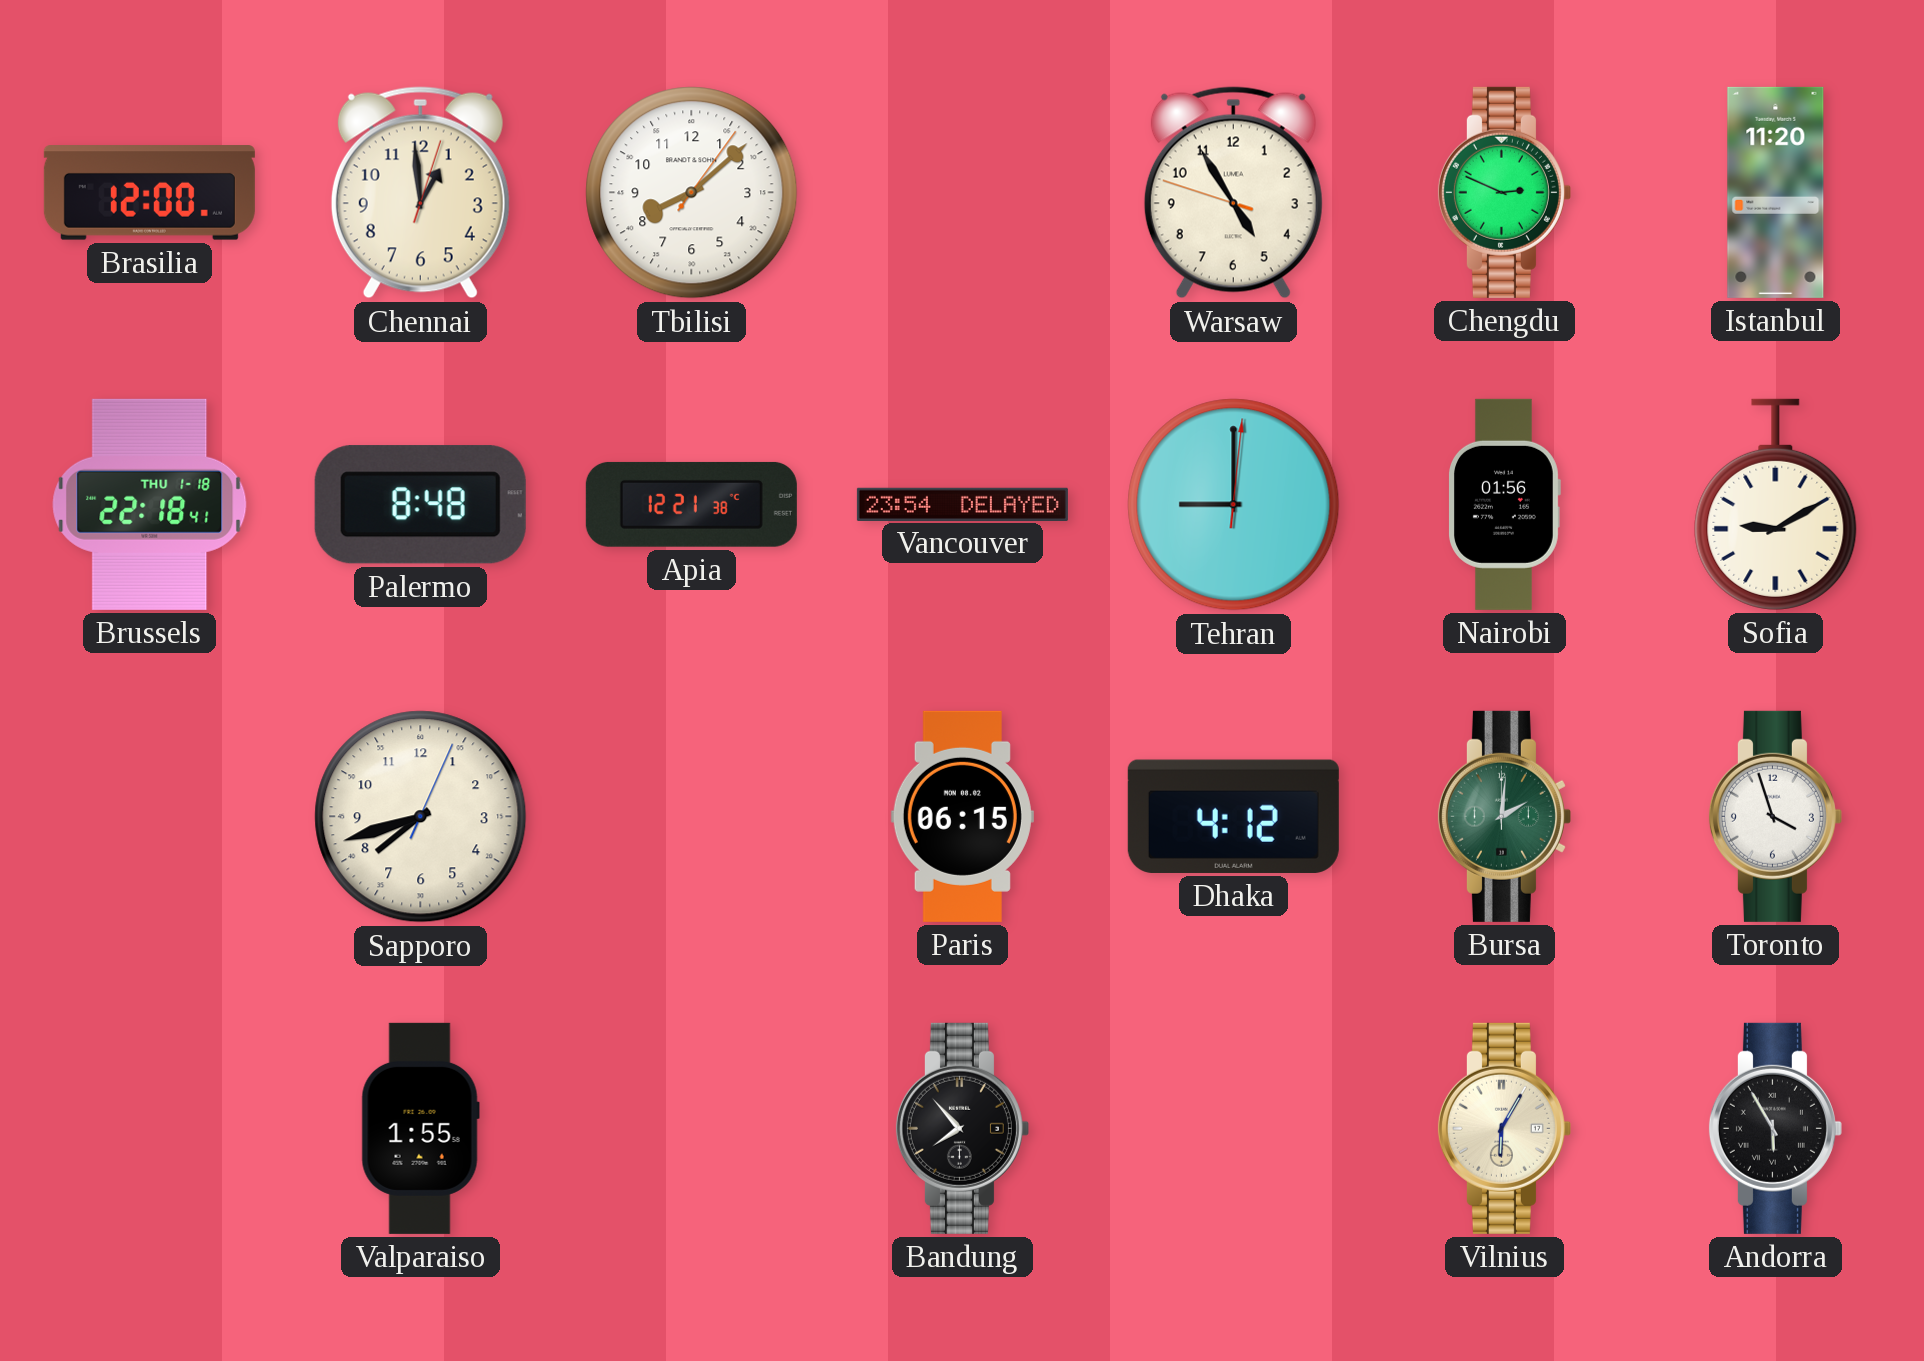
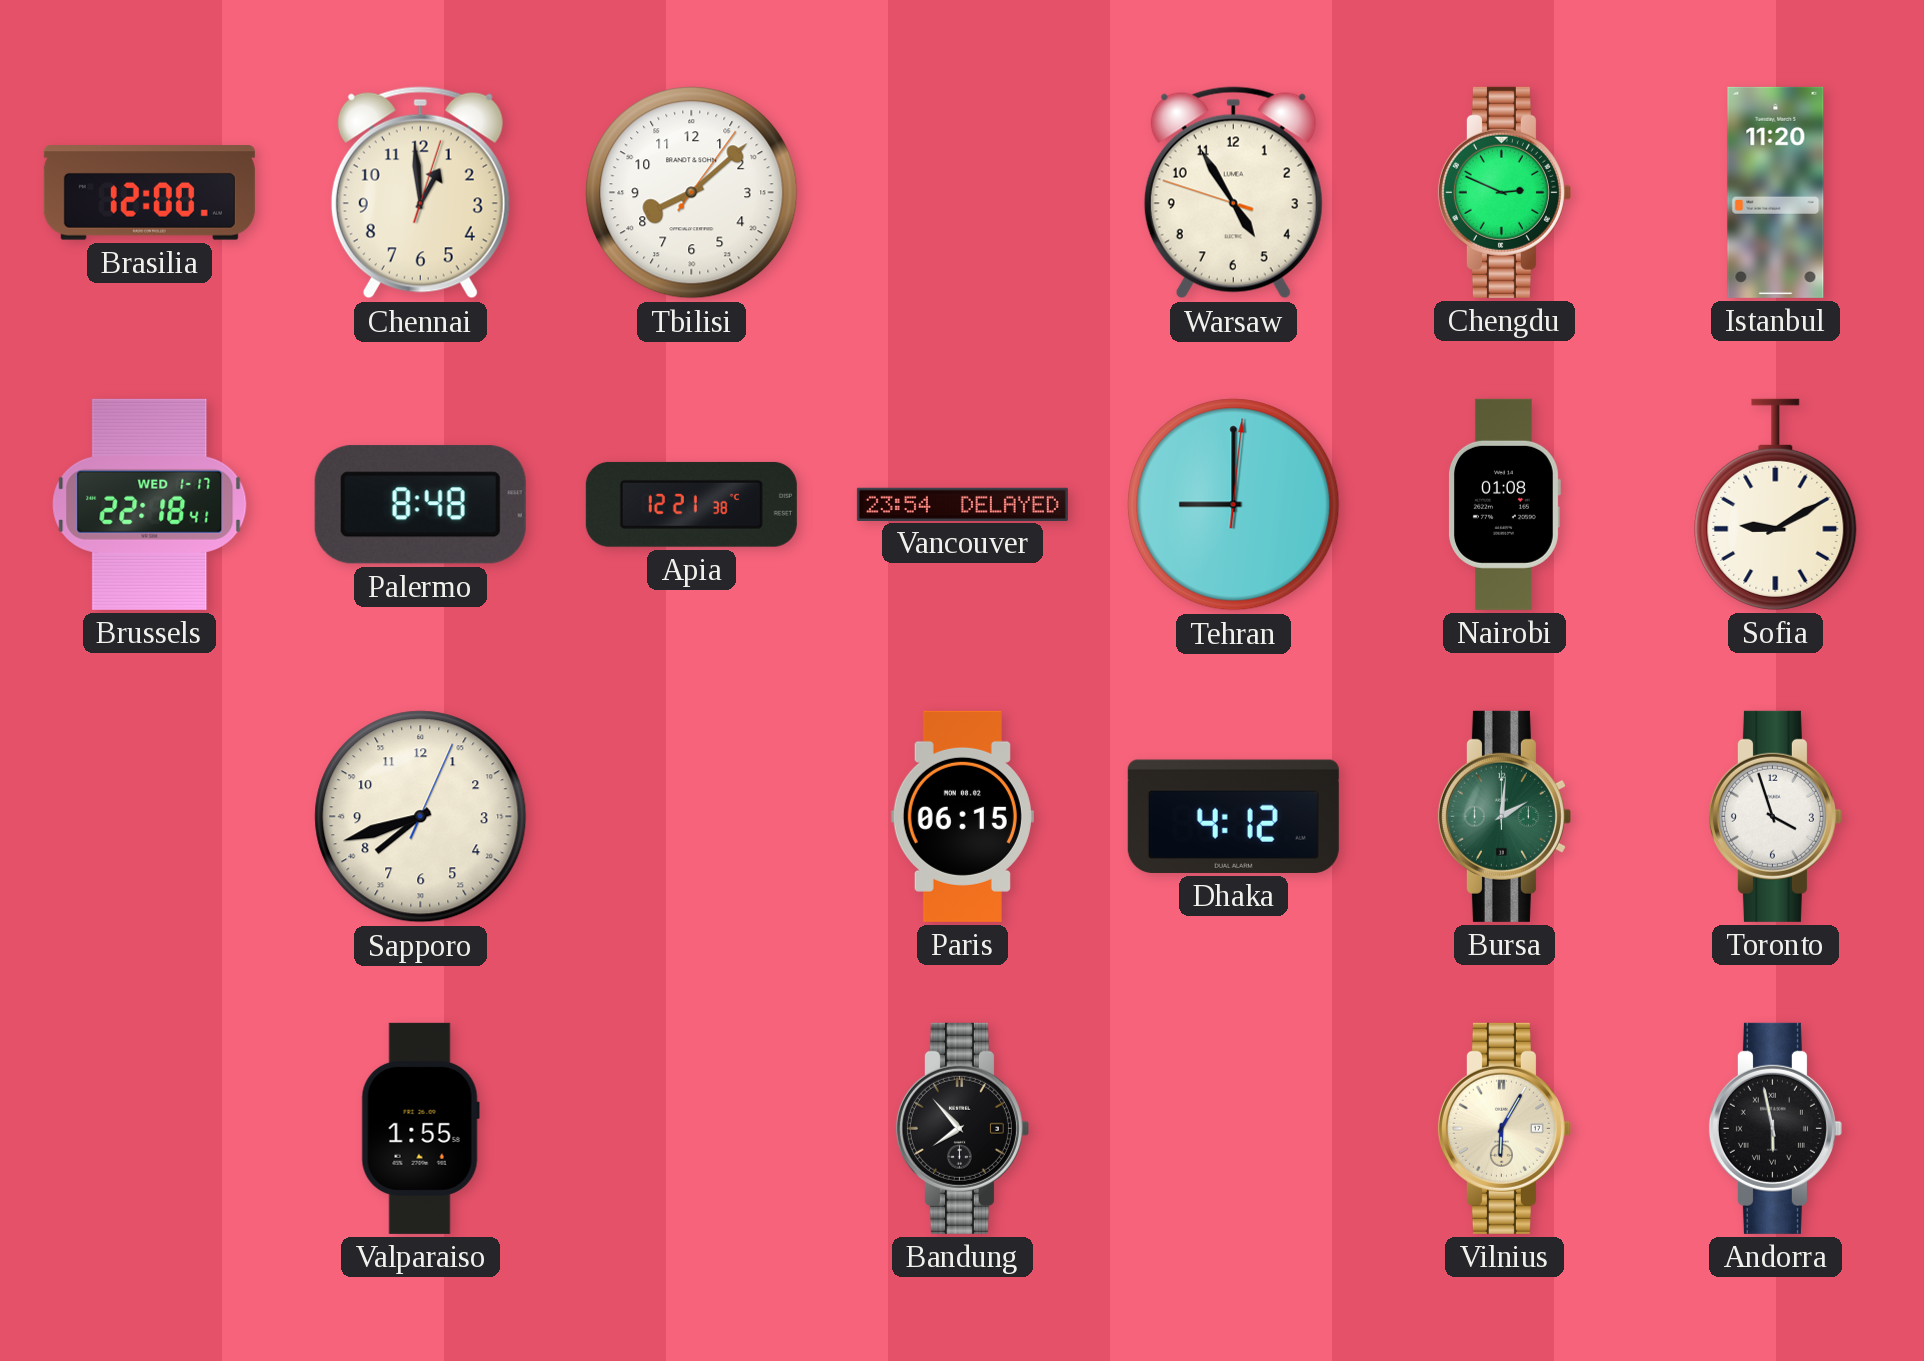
Brussels date: THU 1-18 -> WED 1-17 (150, 504)
Nairobi: 01:56 -> 01:08 (1505, 504)
Andorra: 5:55 -> 5:58 (1775, 1128)
